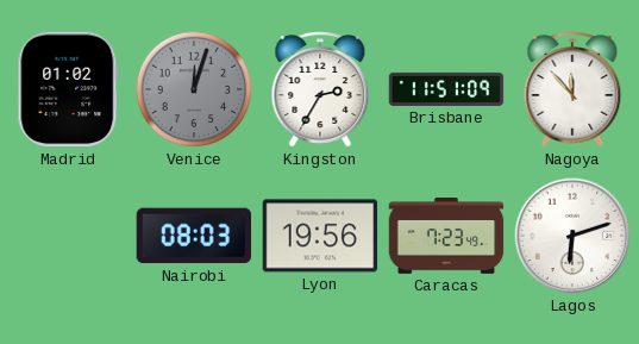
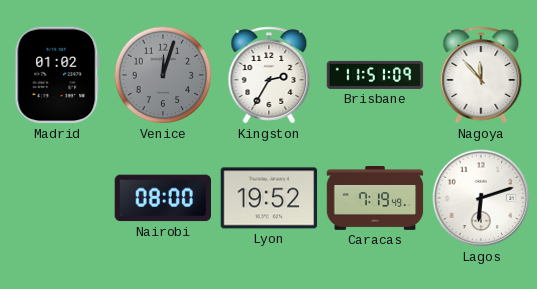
Nairobi: 08:03 -> 08:00 (162, 198)
Lyon: 19:56 -> 19:52 (269, 198)
Caracas: 7:23 -> 7:19 (375, 199)
